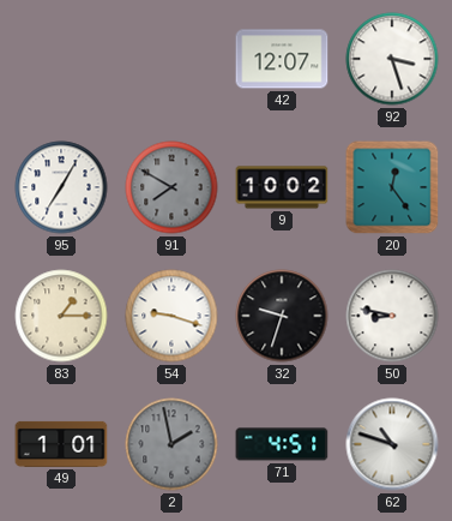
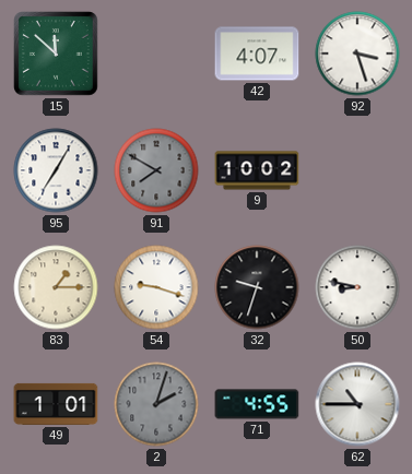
15: none -> 11:52 (57, 55)
42: 12:07 -> 4:07 (257, 54)
20: 12:24 -> none (392, 187)
2: 1:58 -> 2:03 (156, 404)
71: 4:51 -> 4:55 (257, 404)
62: 10:48 -> 10:45 (357, 404)
